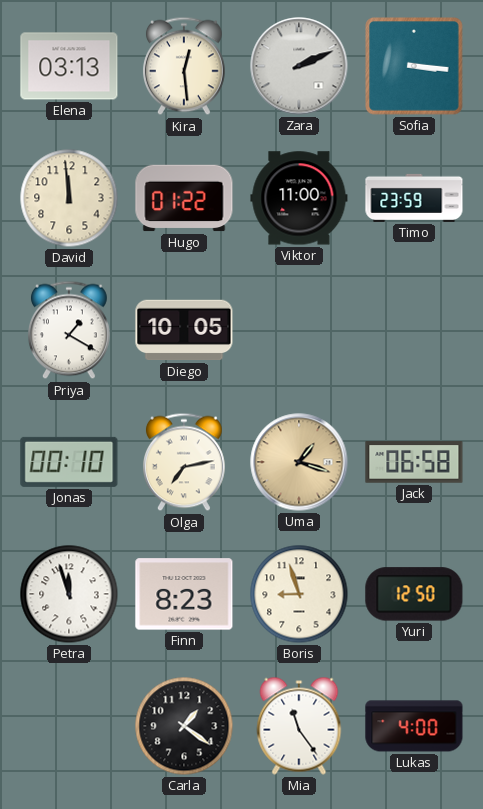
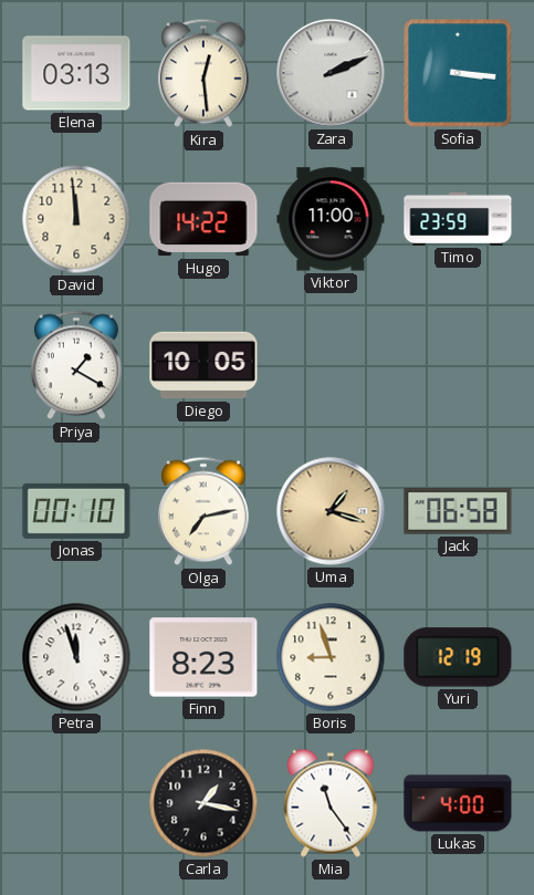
Hugo: 01:22 -> 14:22 (203, 219)
Yuri: 12:50 -> 12:19 (458, 657)
Carla: 1:21 -> 1:17 (203, 803)
